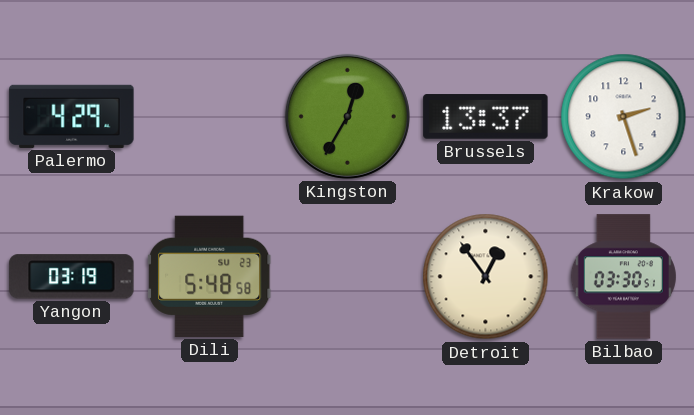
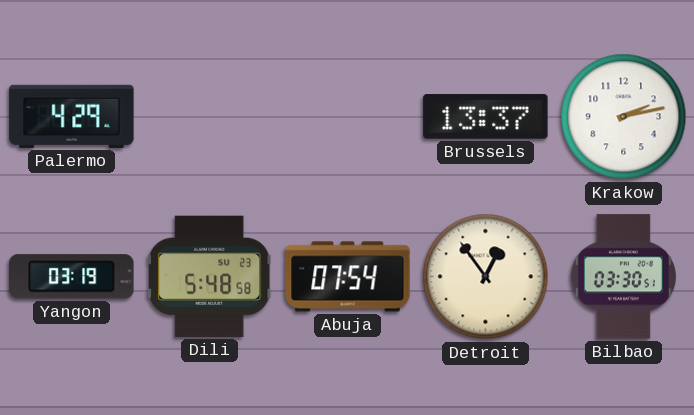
Kingston: 12:35 -> none (347, 116)
Krakow: 2:27 -> 2:13 (624, 117)
Abuja: none -> 07:54 (348, 277)
